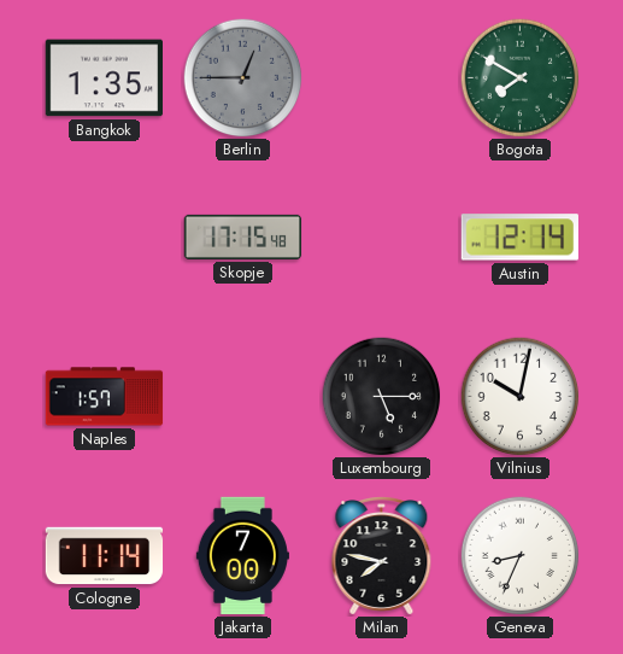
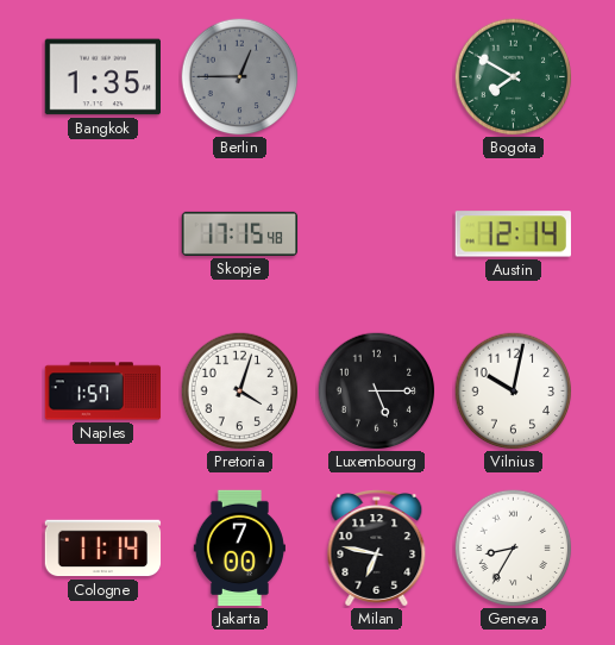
Pretoria: none -> 4:03 (240, 392)
Milan: 7:47 -> 6:47 (377, 549)
Geneva: 8:34 -> 8:35 (514, 549)
